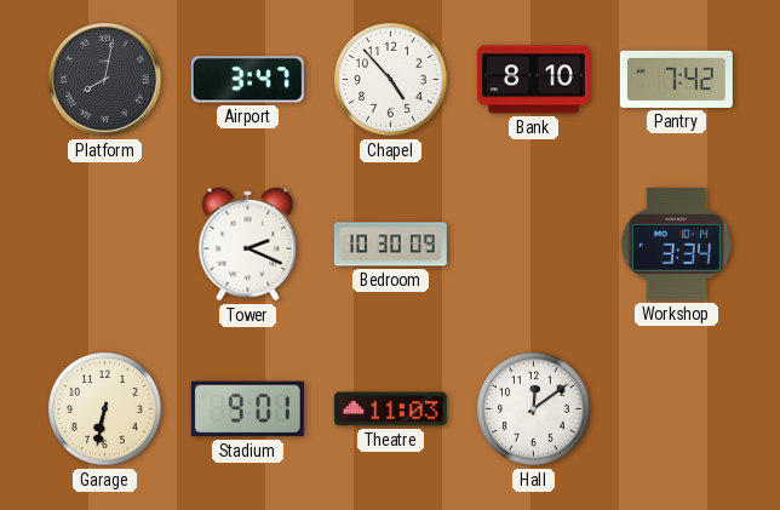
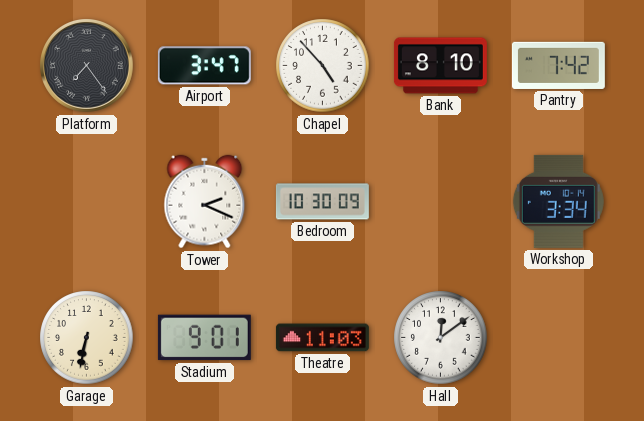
Platform: 8:02 -> 7:24 (87, 66)
